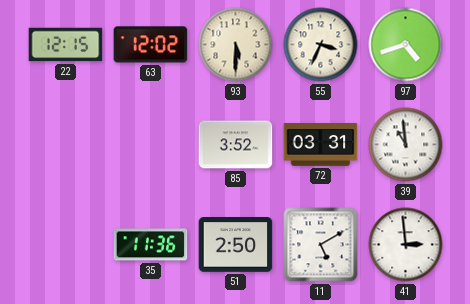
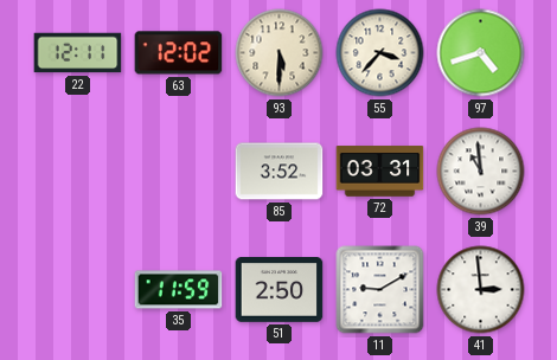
22: 12:15 -> 12:11 (78, 53)
55: 3:34 -> 3:37 (380, 53)
35: 11:36 -> 11:59 (179, 290)
11: 5:10 -> 9:10 (380, 290)
